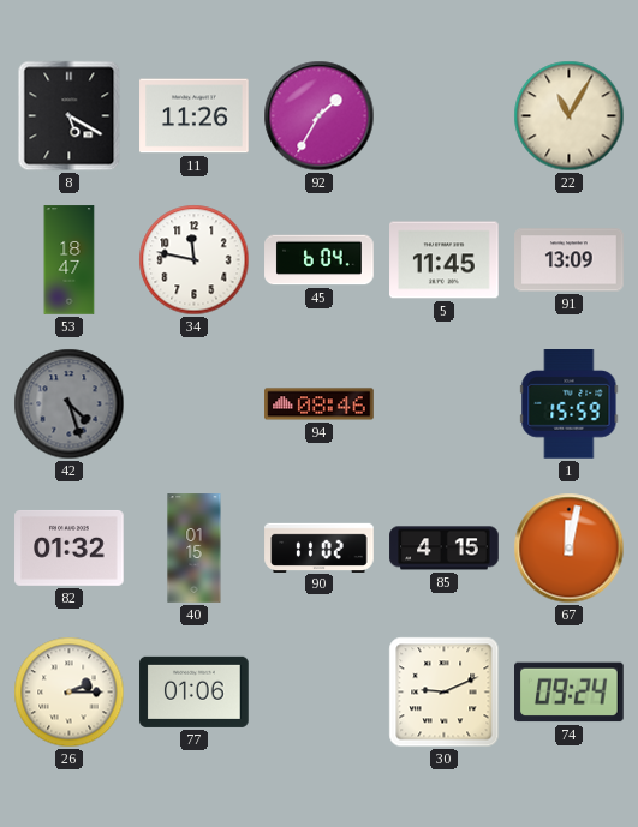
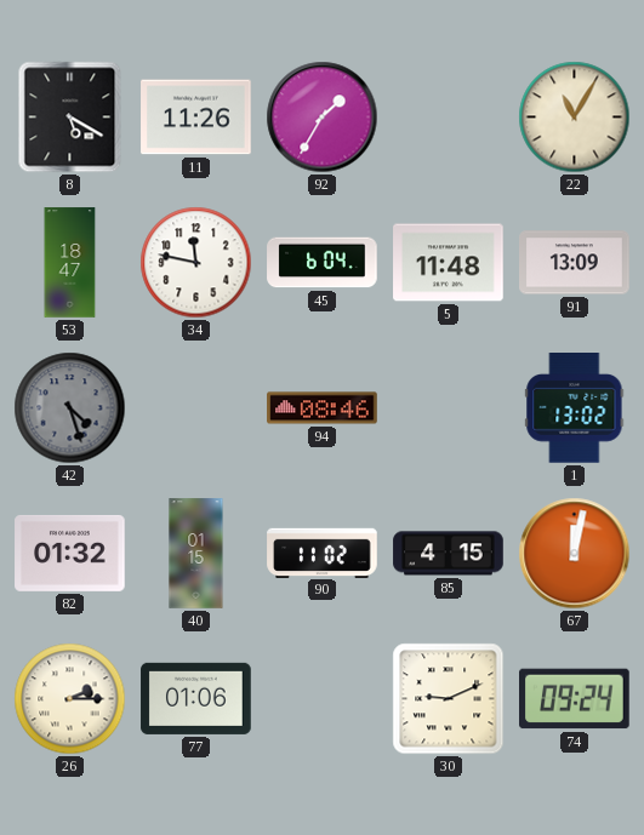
5: 11:45 -> 11:48 (449, 263)
1: 15:59 -> 13:02 (575, 408)
